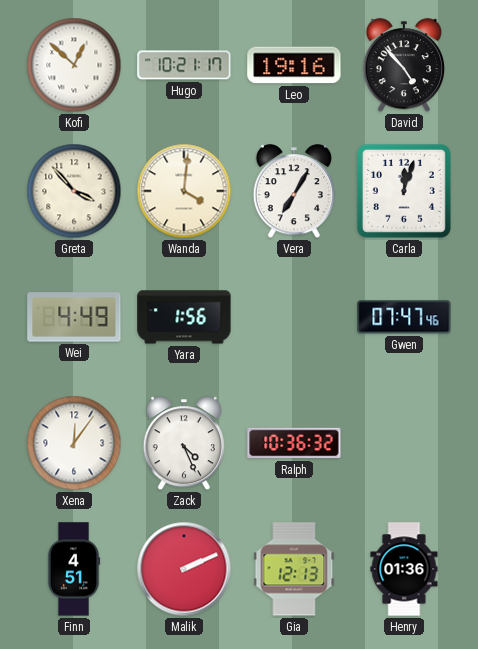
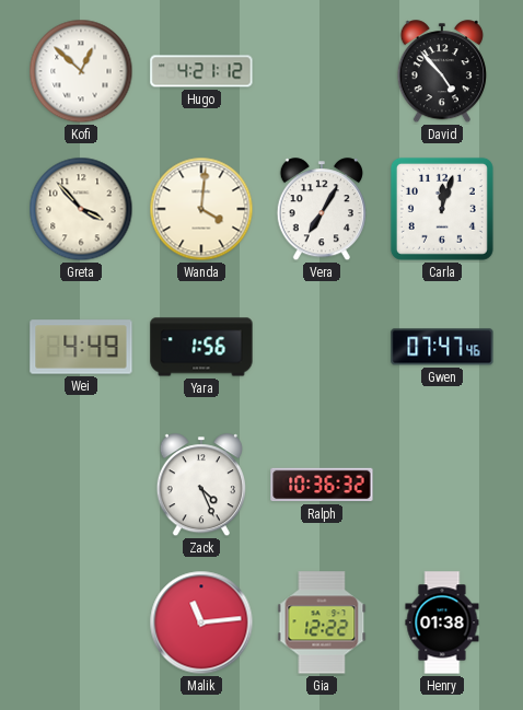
Hugo: 10:21 -> 4:21 (201, 71)
Leo: 19:16 -> none (294, 65)
Xena: 12:06 -> none (74, 443)
Finn: 4:51 -> none (74, 569)
Malik: 2:11 -> 11:14 (201, 622)
Gia: 12:13 -> 12:22 (322, 622)
Henry: 01:36 -> 01:38 (442, 622)
